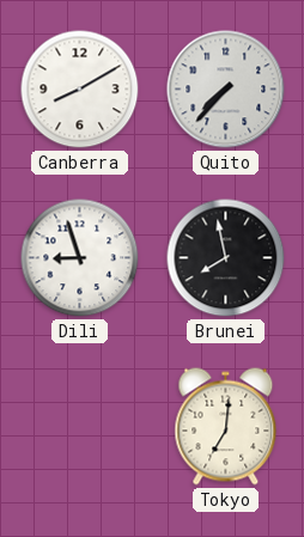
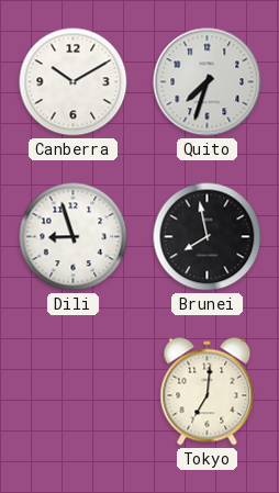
Canberra: 8:10 -> 10:10 (74, 82)
Quito: 7:37 -> 7:33 (208, 82)
